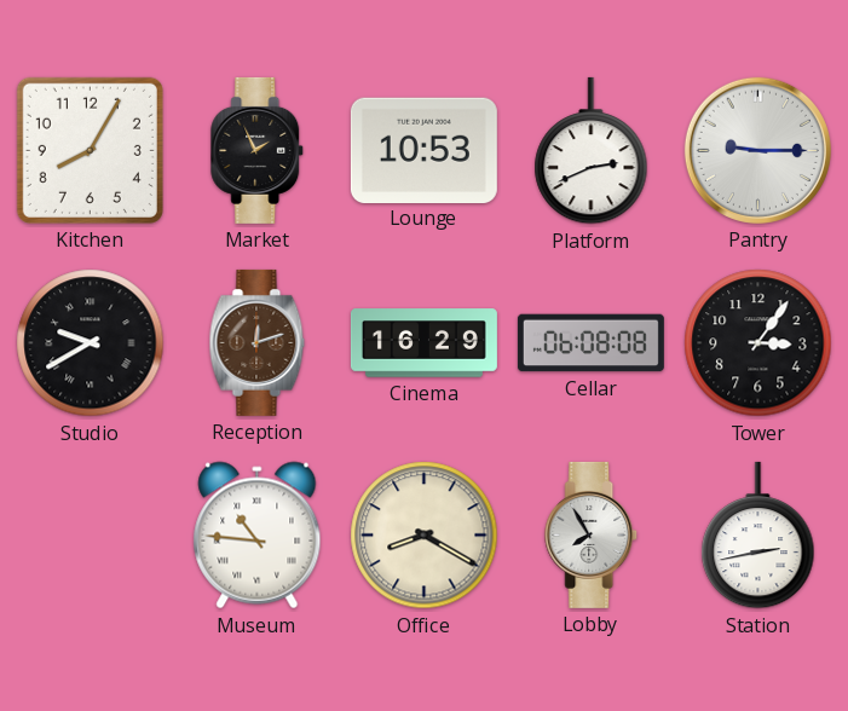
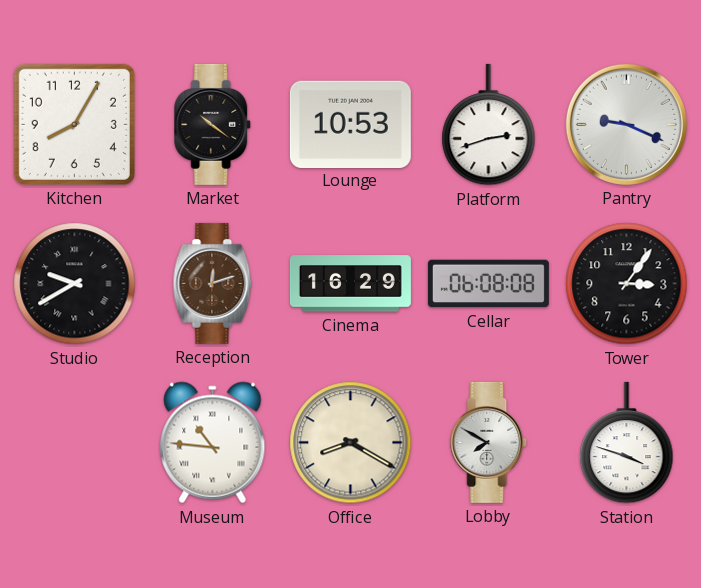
Market: 1:56 -> 10:21 (213, 124)
Platform: 2:41 -> 2:42 (489, 125)
Pantry: 9:15 -> 9:19 (626, 124)
Lobby: 7:55 -> 7:50 (489, 442)
Station: 2:43 -> 3:48 (627, 443)
